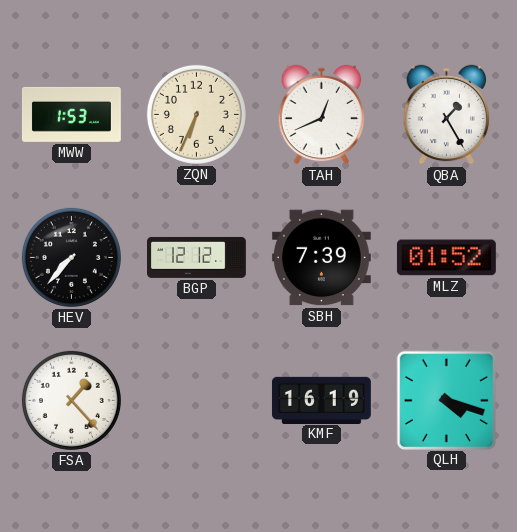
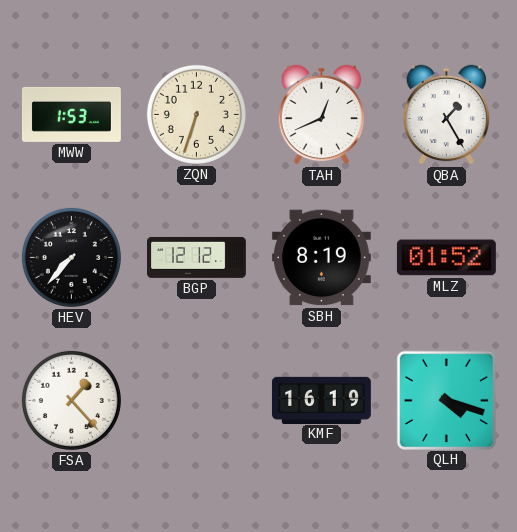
ZQN: 6:34 -> 6:33 (196, 114)
SBH: 7:39 -> 8:19 (321, 258)
